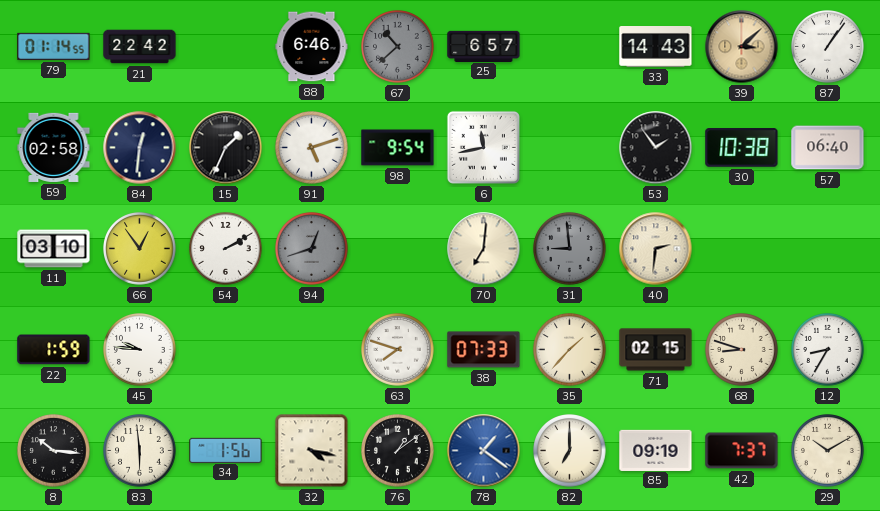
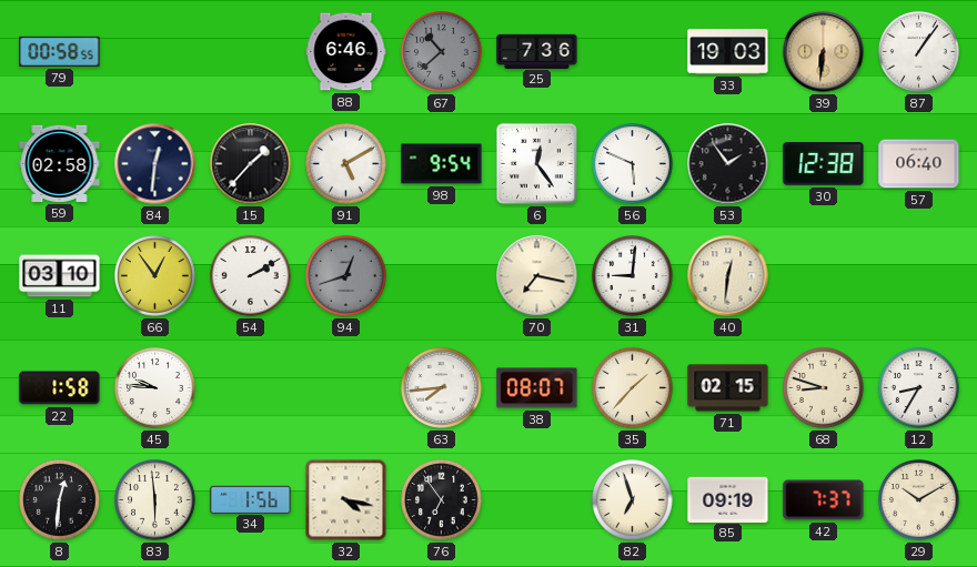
79: 01:14 -> 00:58 (60, 51)
21: 22:42 -> none (140, 47)
25: 6:57 -> 7:36 (537, 51)
33: 14:43 -> 19:03 (728, 52)
39: 3:08 -> 6:31 (824, 52)
15: 1:34 -> 1:37 (251, 164)
91: 5:12 -> 5:10 (346, 164)
6: 11:43 -> 12:24 (536, 163)
56: none -> 5:49 (633, 164)
30: 10:38 -> 12:38 (824, 164)
70: 7:01 -> 7:17 (537, 276)
31: 8:59 -> 9:01 (633, 276)
31 dial: grey -> white (633, 276)
40: 2:31 -> 12:31 (728, 276)
22: 1:59 -> 1:58 (60, 388)
63: 7:48 -> 7:44 (442, 388)
38: 07:33 -> 08:07 (537, 388)
8: 10:16 -> 12:31 (60, 500)
76: 1:09 -> 6:54 (442, 500)
78: 1:21 -> none (484, 451)
82: 7:00 -> 6:57 (633, 500)
